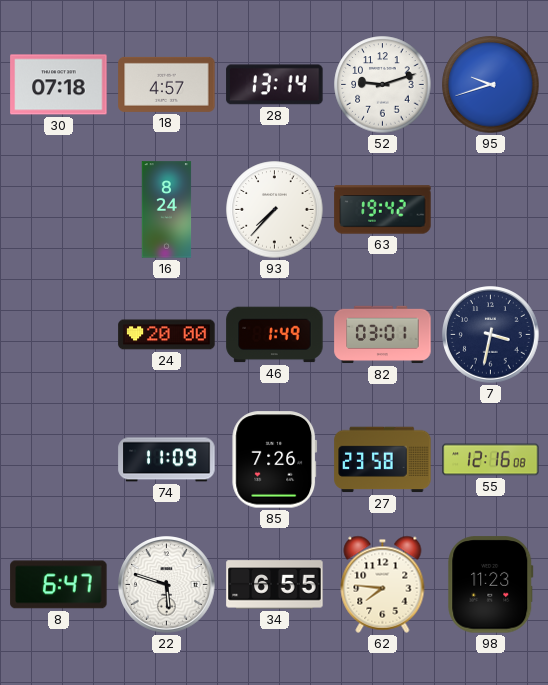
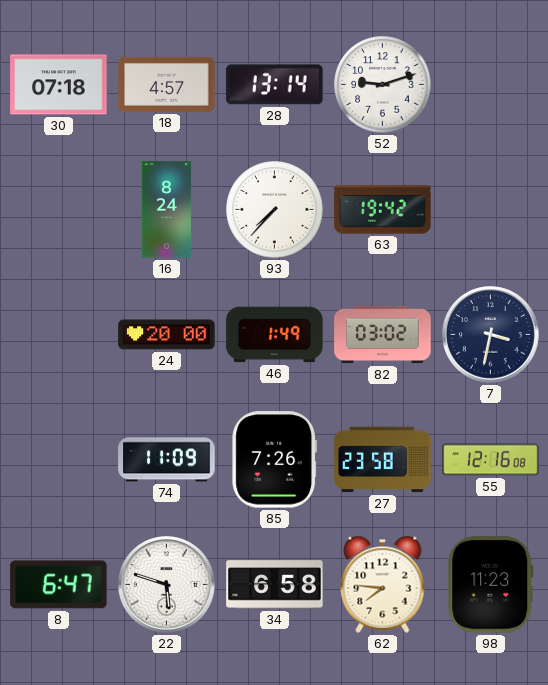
95: 9:42 -> none (491, 85)
82: 03:01 -> 03:02 (383, 335)
34: 6:55 -> 6:58 (275, 585)
